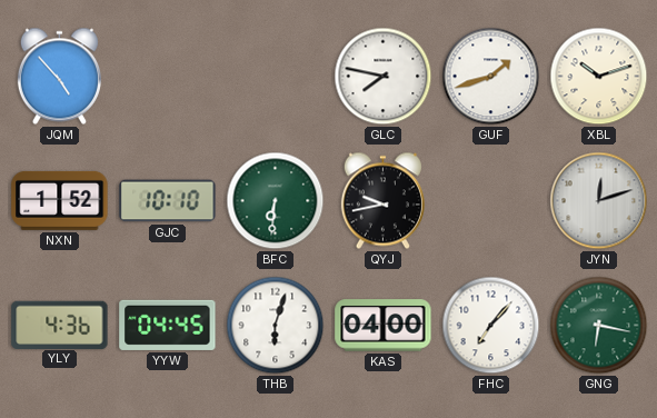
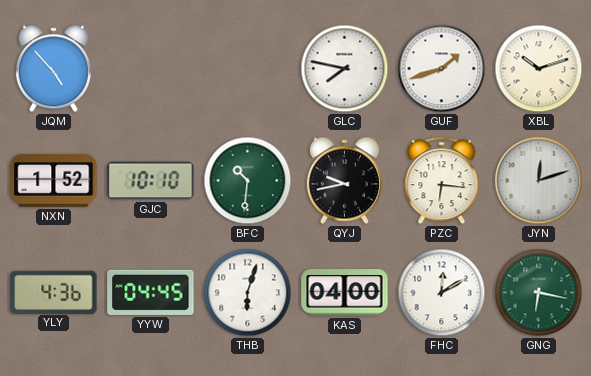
BFC: 6:31 -> 10:31 (248, 181)
PZC: none -> 6:16 (442, 181)
FHC: 7:07 -> 12:10 (442, 293)
